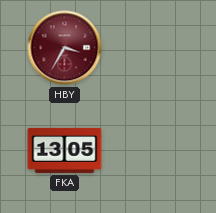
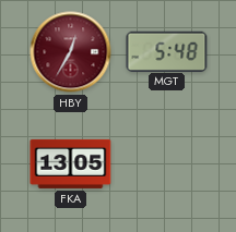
HBY: 3:35 -> 12:35 (71, 52)
MGT: none -> 5:48 (167, 51)
